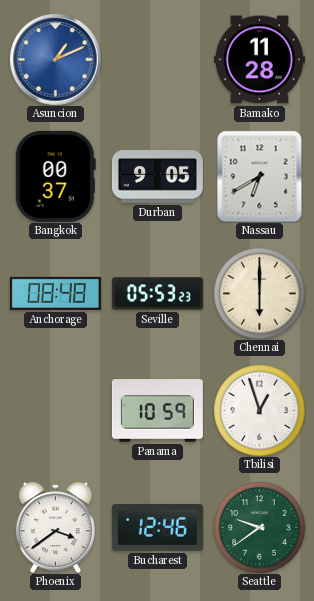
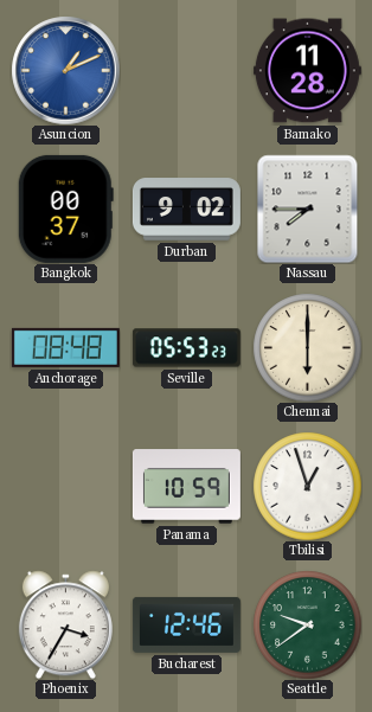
Durban: 9:05 -> 9:02 (186, 210)
Nassau: 6:40 -> 7:45 (308, 209)
Phoenix: 3:39 -> 3:35 (65, 624)
